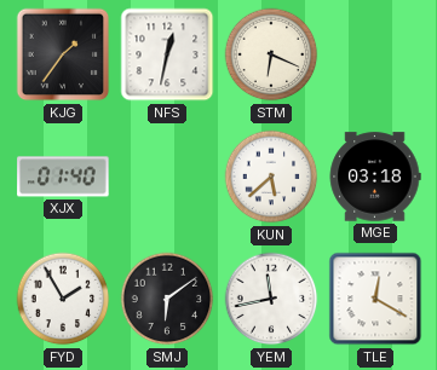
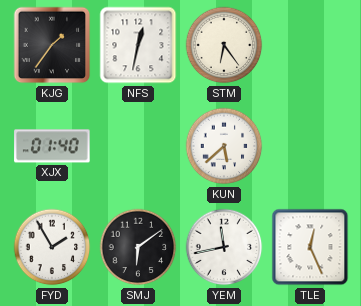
STM: 6:19 -> 6:24 (224, 45)
MGE: 03:18 -> none (375, 177)
TLE: 12:20 -> 12:26 (310, 247)
